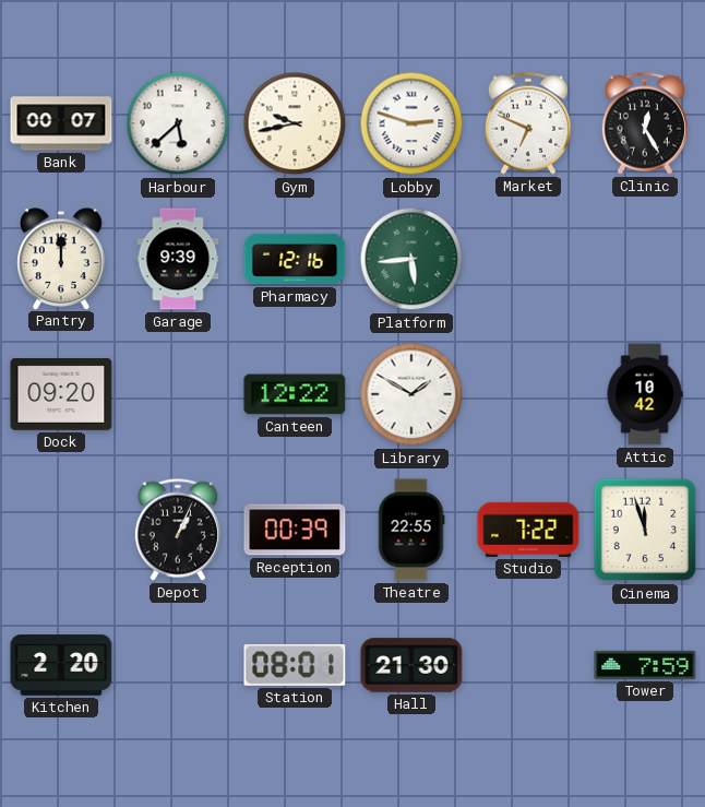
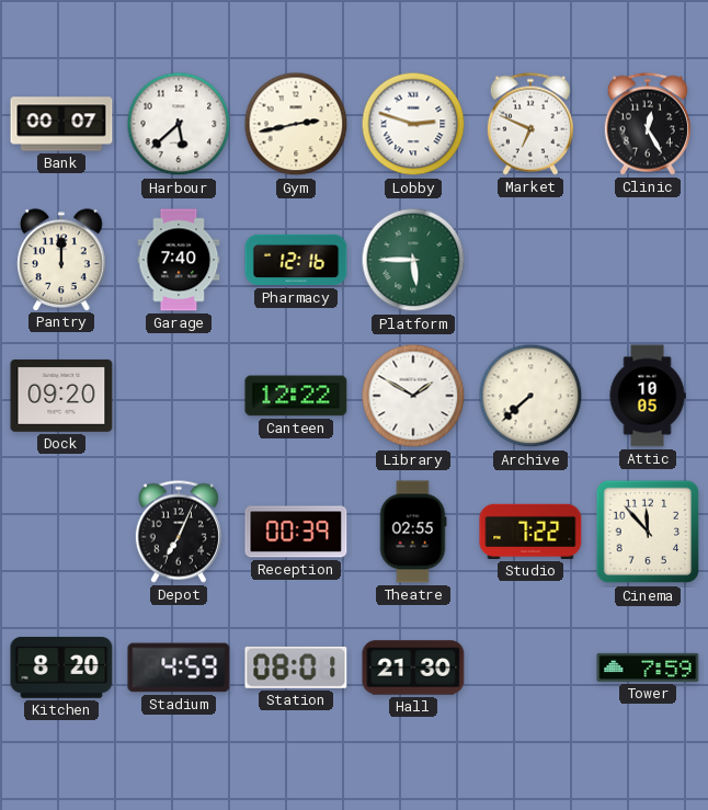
Gym: 9:43 -> 2:43 (296, 124)
Garage: 9:39 -> 7:40 (179, 260)
Platform: 5:44 -> 5:45 (413, 260)
Archive: none -> 7:38 (530, 396)
Attic: 10:42 -> 10:05 (648, 396)
Depot: 1:04 -> 7:04 (179, 532)
Theatre: 22:55 -> 02:55 (413, 532)
Cinema: 11:57 -> 11:53 (648, 532)
Kitchen: 2:20 -> 8:20 (61, 668)
Stadium: none -> 4:59 (179, 668)
